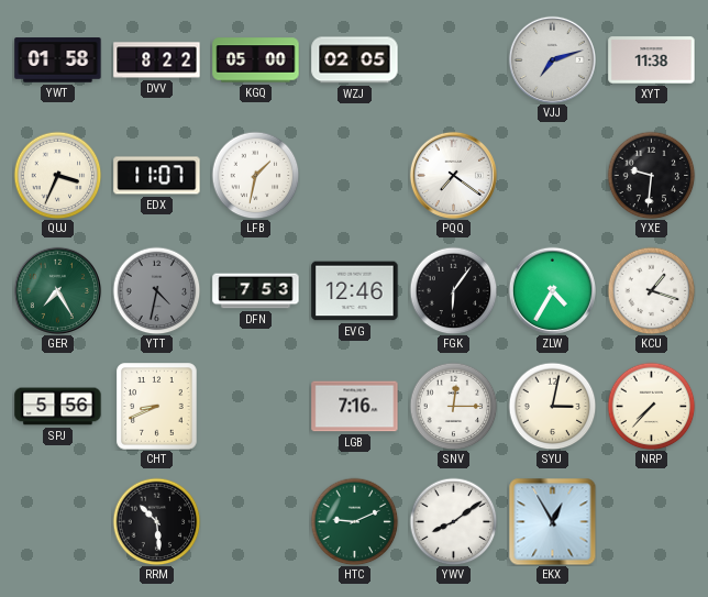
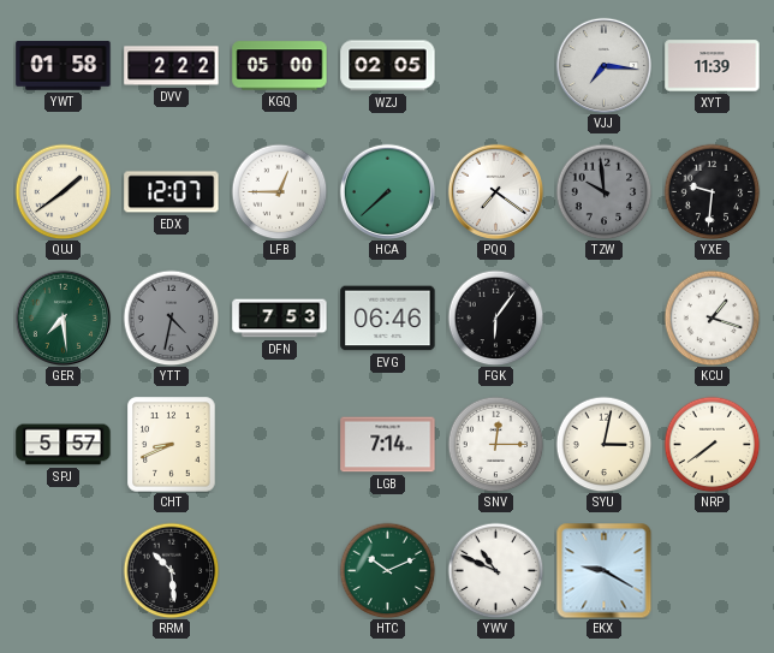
DVV: 8:22 -> 2:22 (172, 66)
VJJ: 7:12 -> 7:16 (603, 65)
XYT: 11:38 -> 11:39 (713, 66)
QUJ: 3:34 -> 1:39 (62, 191)
EDX: 11:07 -> 12:07 (172, 192)
LFB: 1:32 -> 12:45 (279, 191)
HCA: none -> 7:38 (387, 191)
TZW: none -> 9:59 (603, 191)
GER: 7:25 -> 7:29 (62, 317)
EVG: 12:46 -> 06:46 (388, 319)
ZLW: 4:35 -> none (552, 290)
SPJ: 5:56 -> 5:57 (64, 445)
LGB: 7:16 -> 7:14 (388, 445)
NRP: 7:37 -> 7:39 (712, 444)
HTC: 9:11 -> 10:11 (387, 570)
YWV: 8:09 -> 10:49 (495, 570)
EKX: 12:55 -> 9:20 (603, 570)
